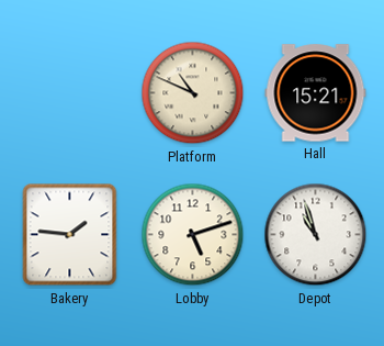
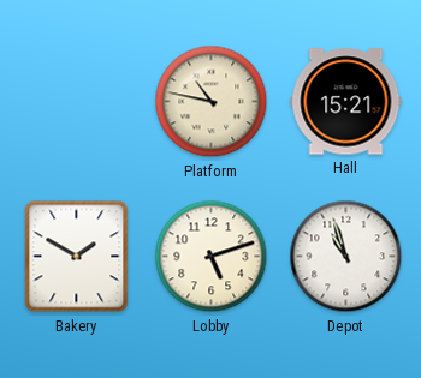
Platform: 10:49 -> 10:47 (212, 102)
Bakery: 1:46 -> 1:50 (77, 257)
